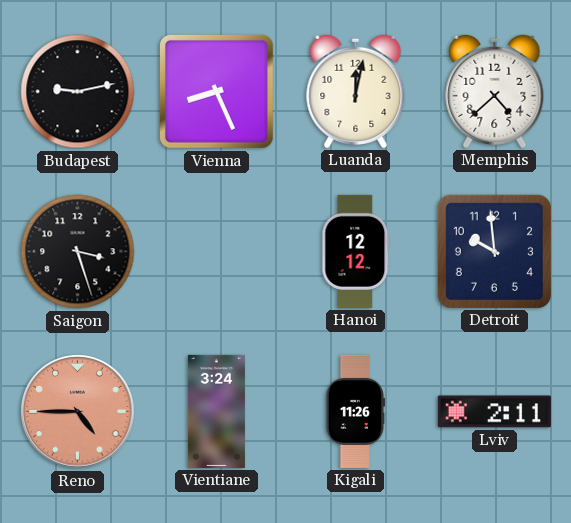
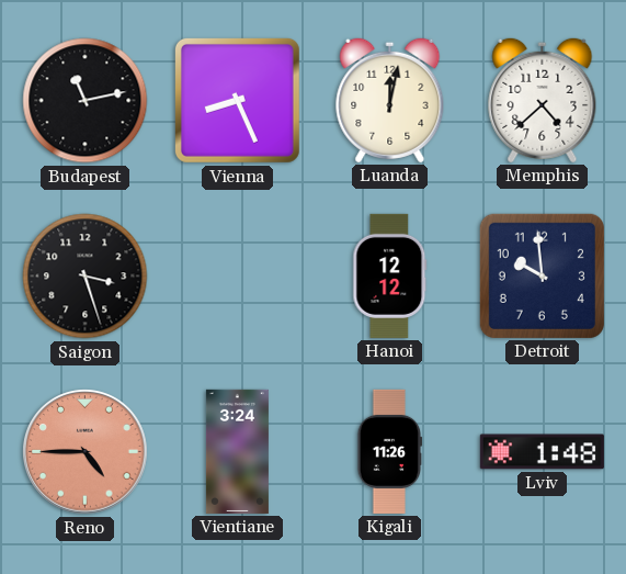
Budapest: 9:13 -> 11:13 (86, 101)
Lviv: 2:11 -> 1:48 (542, 452)
